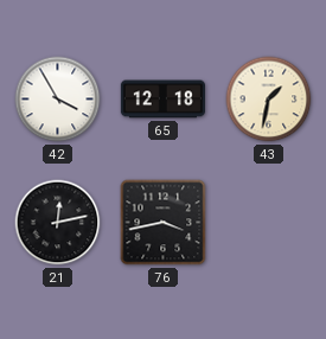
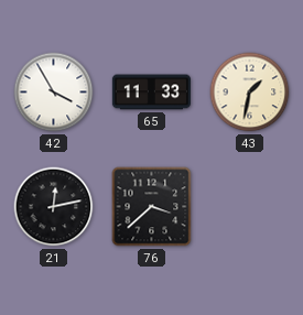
65: 12:18 -> 11:33 (151, 93)
76: 3:43 -> 3:38 (152, 207)
